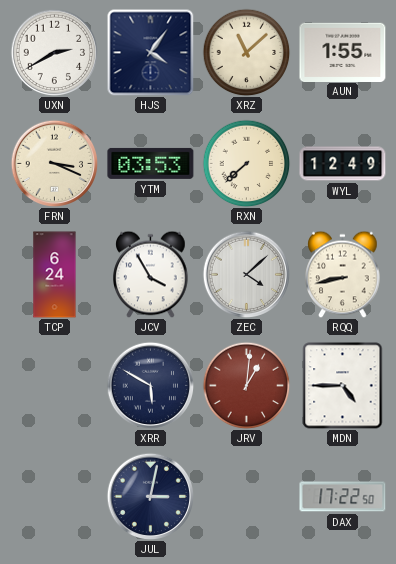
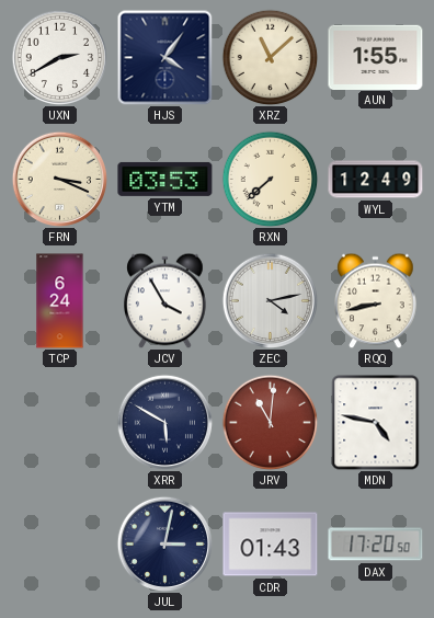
ZEC: 4:08 -> 4:13 (270, 300)
JRV: 1:01 -> 11:01 (270, 422)
MDN: 4:45 -> 4:47 (376, 423)
CDR: none -> 01:43 (271, 545)
DAX: 17:22 -> 17:20 (376, 545)
